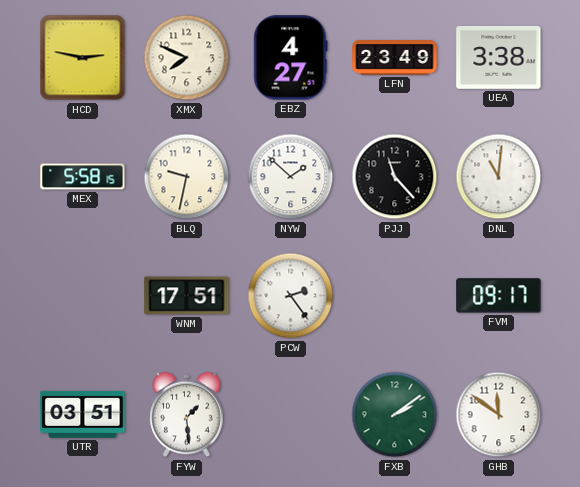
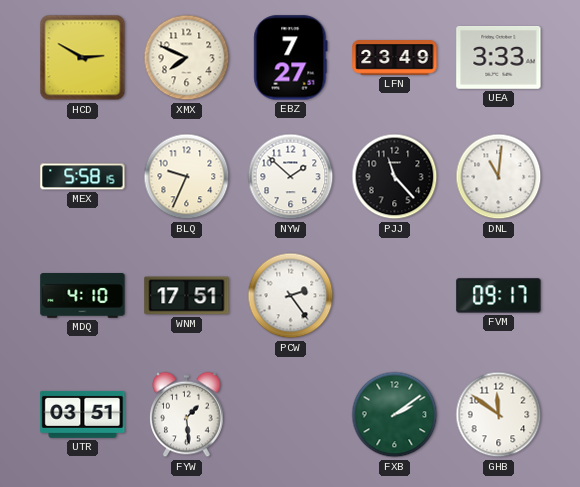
HCD: 2:47 -> 2:50 (83, 58)
EBZ: 4:27 -> 7:27 (291, 58)
UEA: 3:38 -> 3:33 (499, 58)
BLQ: 9:32 -> 9:34 (187, 177)
MDQ: none -> 4:10 (83, 296)
